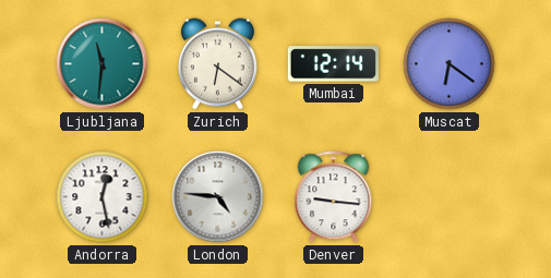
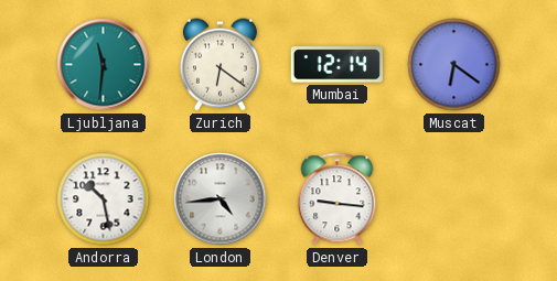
Andorra: 12:28 -> 10:28 (104, 199)
London: 4:46 -> 4:44 (221, 199)
